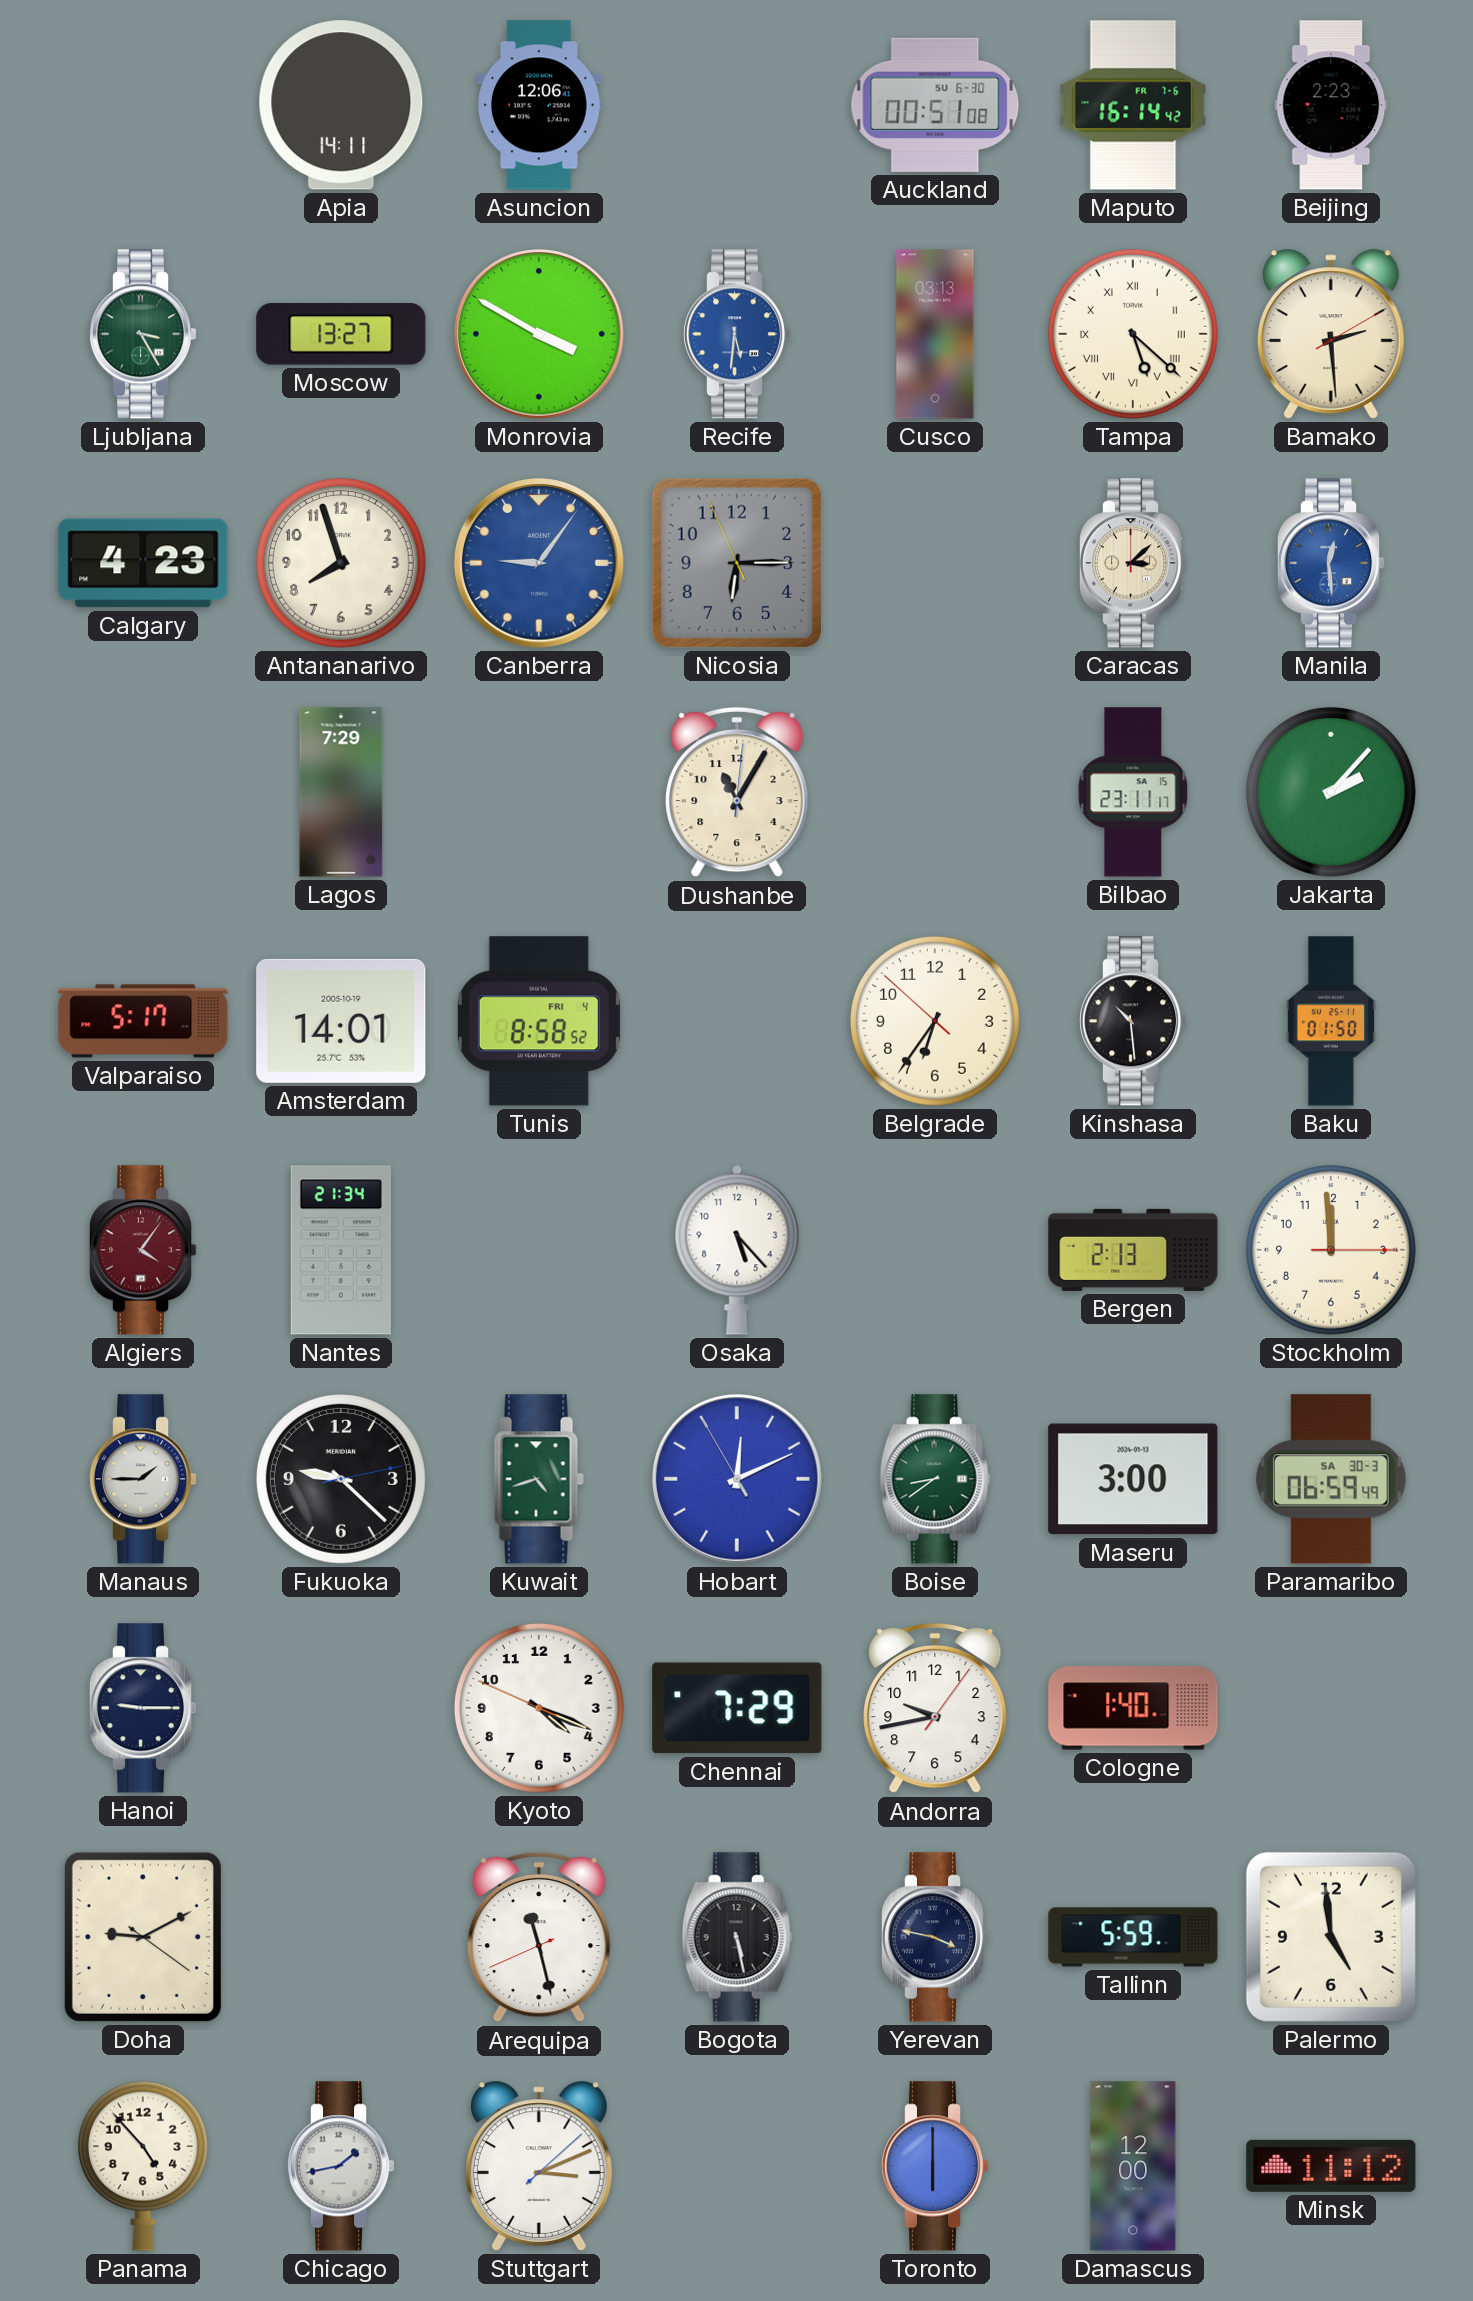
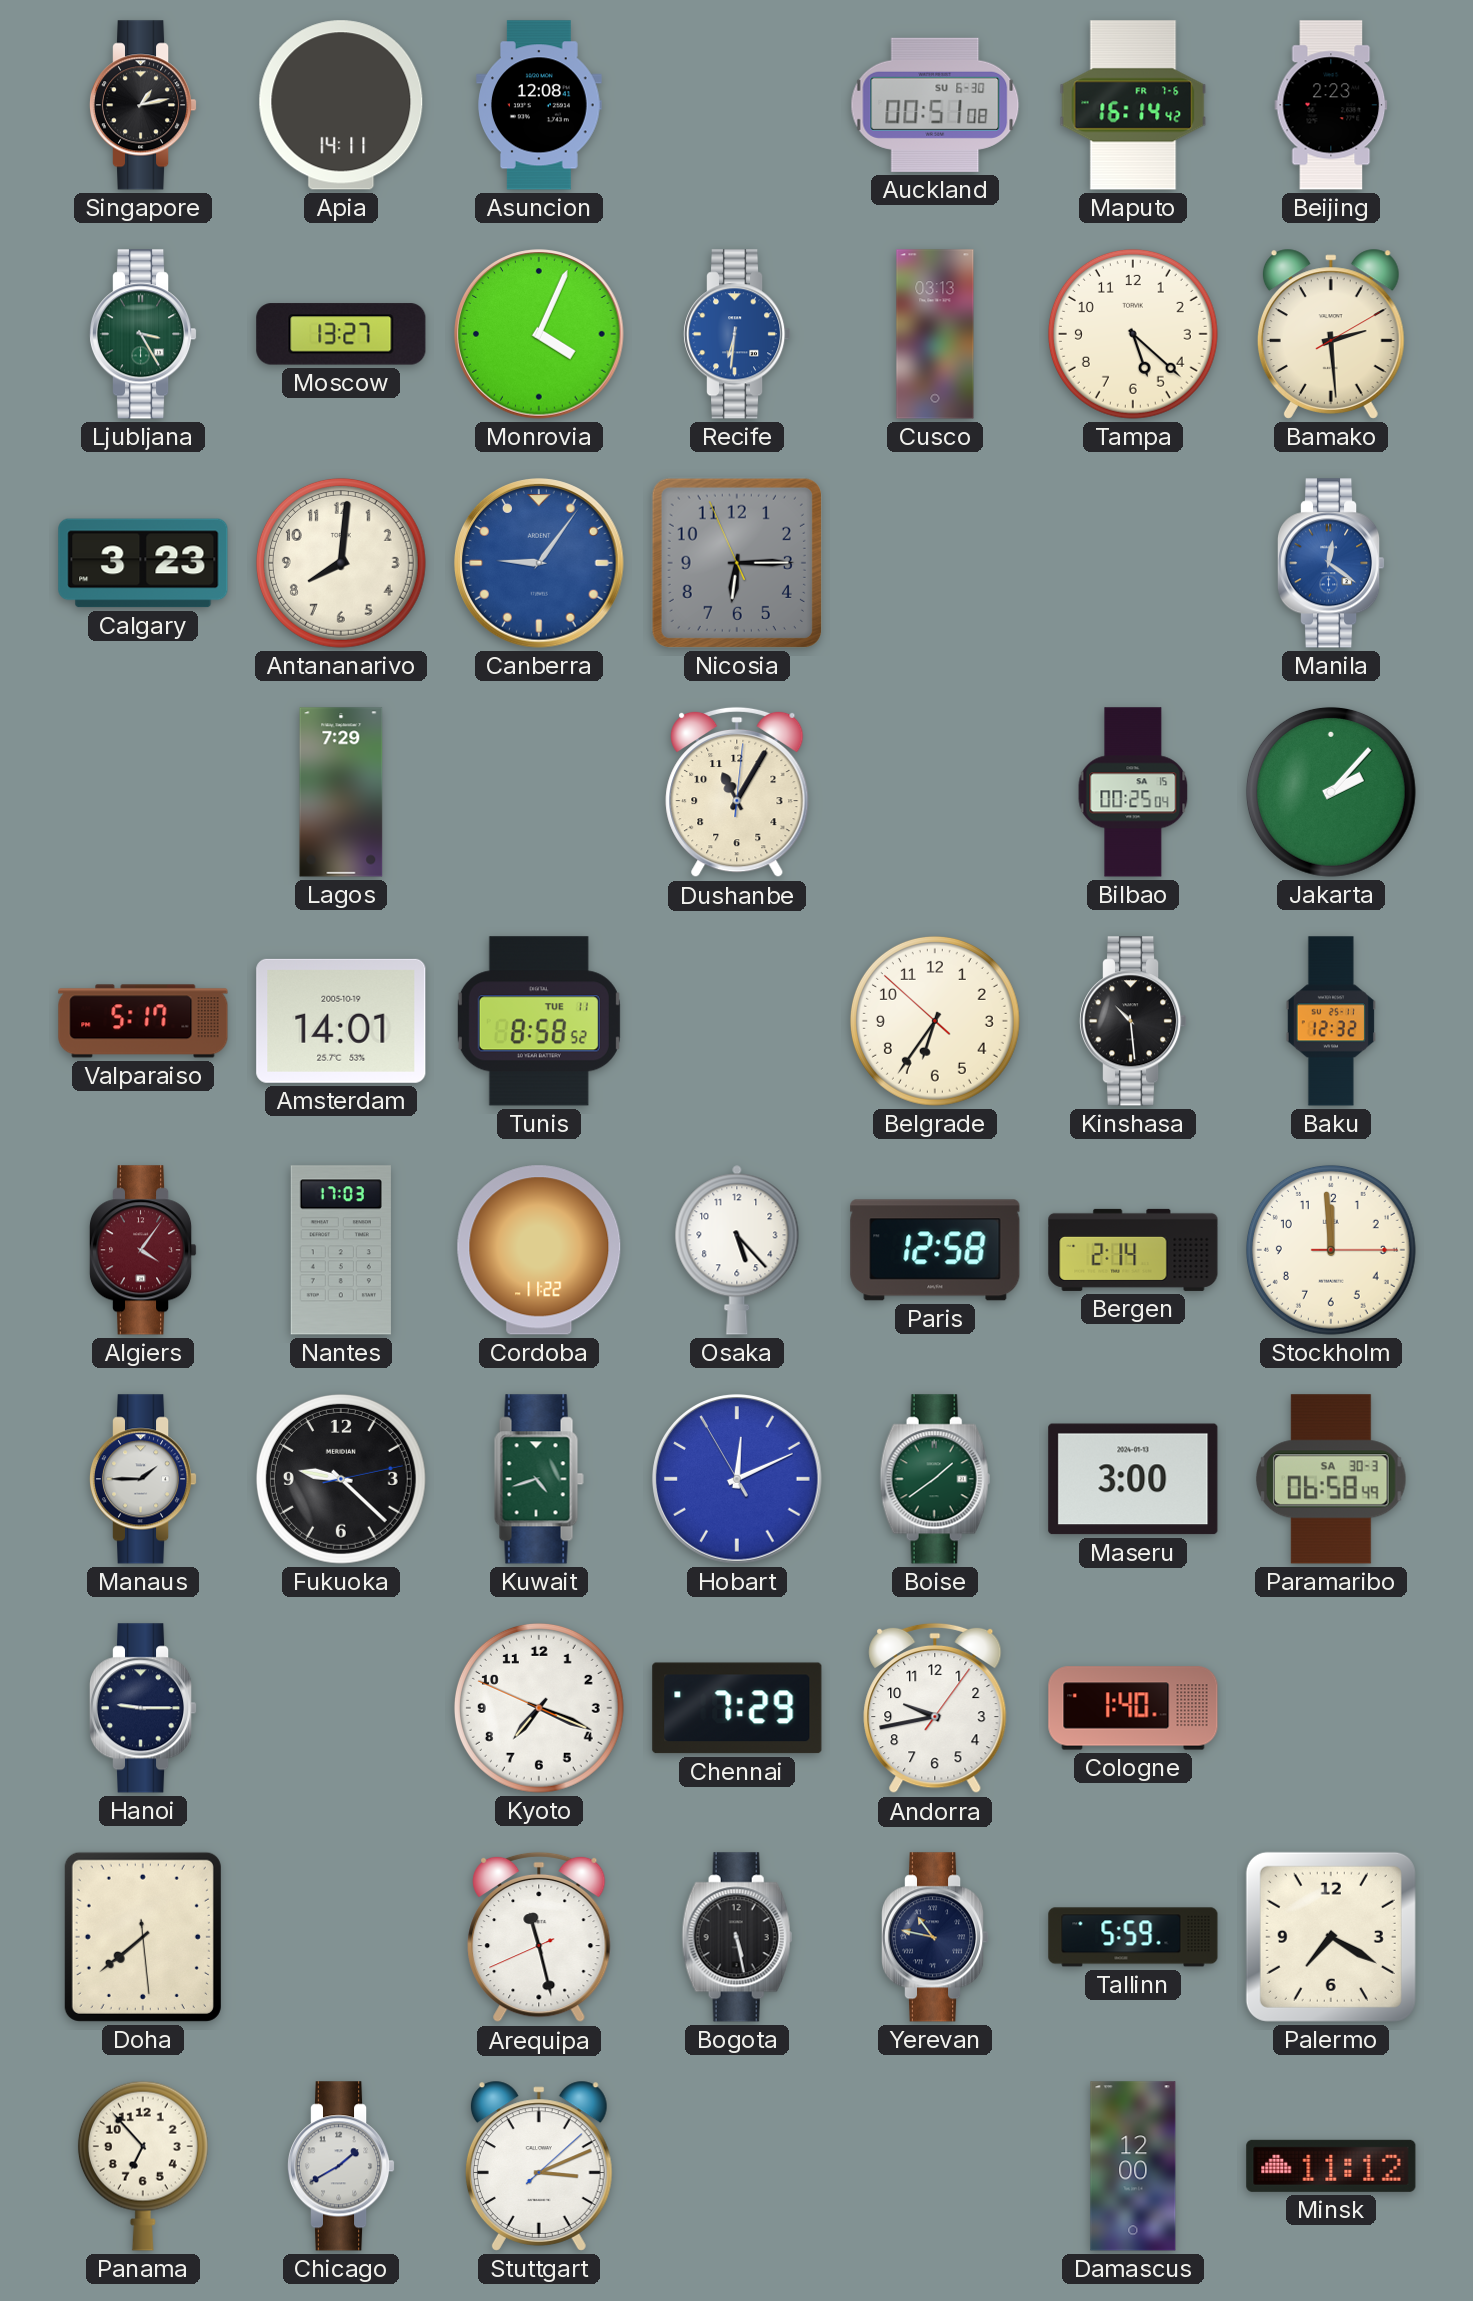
Singapore: none -> 1:13 (143, 105)
Asuncion: 12:06 -> 12:08 (539, 105)
Monrovia: 3:50 -> 4:04 (539, 334)
Recife: 5:31 -> 6:31 (737, 334)
Tampa numerals: Roman -> Arabic (1133, 334)
Calgary: 4:23 -> 3:23 (143, 563)
Antananarivo: 7:57 -> 8:01 (341, 563)
Caracas: 3:08 -> none (1133, 563)
Manila: 12:29 -> 12:21 (1331, 563)
Bilbao: 23:11 -> 00:25 (1133, 792)
Tunis date: FRI 4 -> TUE 11 (539, 1021)
Baku: 01:50 -> 12:32 (1331, 1021)
Nantes: 21:34 -> 17:03 (341, 1250)
Cordoba: none -> 11:22 (539, 1250)
Paris: none -> 12:58 (935, 1250)
Bergen: 2:13 -> 2:14 (1133, 1250)
Boise: 8:39 -> 1:39 (935, 1479)
Paramaribo: 06:59 -> 06:58 (1331, 1479)
Kyoto: 4:18 -> 7:18 (539, 1708)
Doha: 9:10 -> 7:38 (143, 1937)
Yerevan: 3:47 -> 10:47 (935, 1937)
Palermo: 4:59 -> 7:20 (1331, 1937)
Panama: 4:53 -> 6:53 (143, 2166)
Chicago: 1:43 -> 1:40 (341, 2166)
Toronto: 6:00 -> none (935, 2166)
